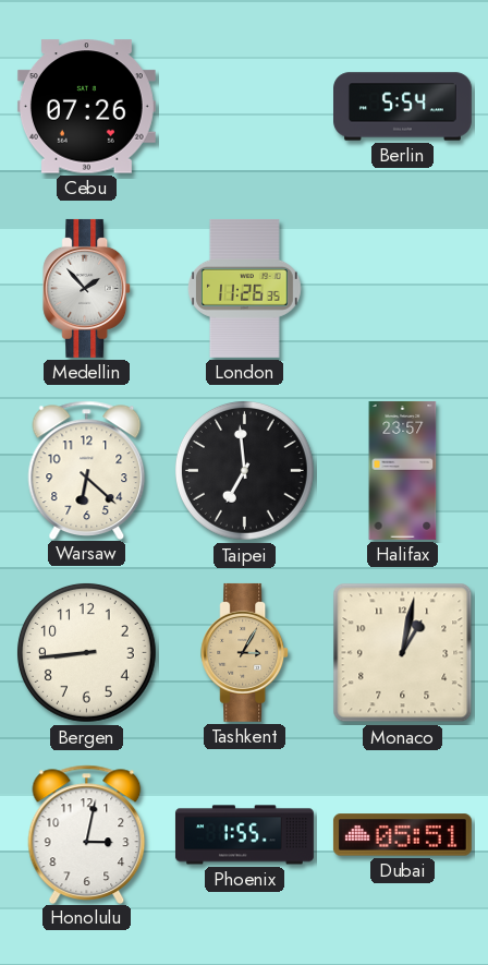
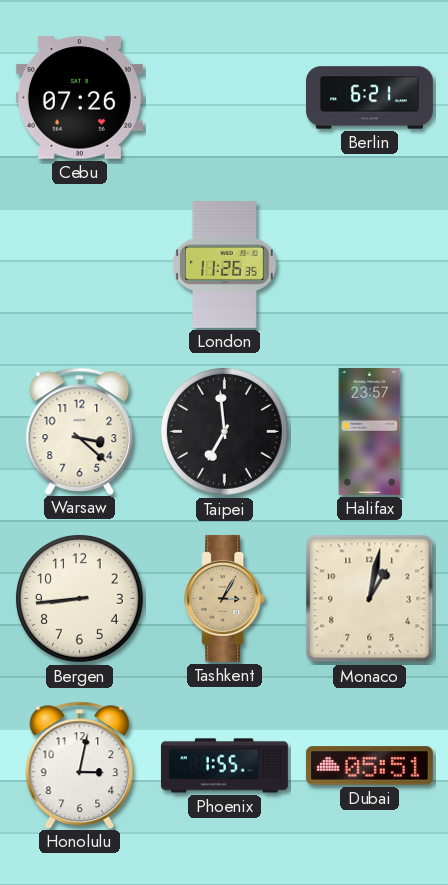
Berlin: 5:54 -> 6:21 (370, 98)
Medellin: 1:53 -> none (87, 288)
Warsaw: 6:22 -> 3:22 (80, 431)
